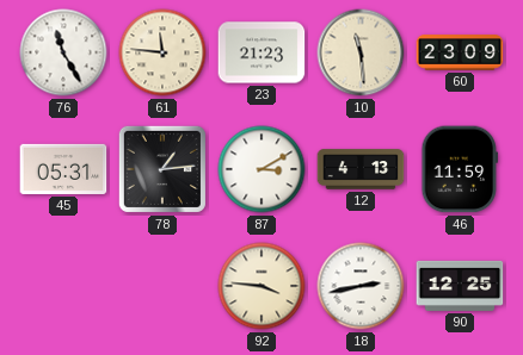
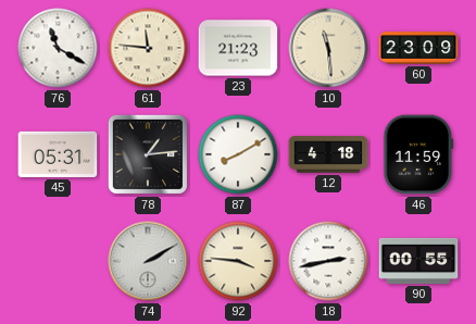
76: 11:25 -> 11:20 (58, 48)
87: 3:10 -> 8:10 (238, 154)
12: 4:13 -> 4:18 (328, 154)
74: none -> 2:10 (148, 261)
90: 12:25 -> 00:55 (418, 261)
